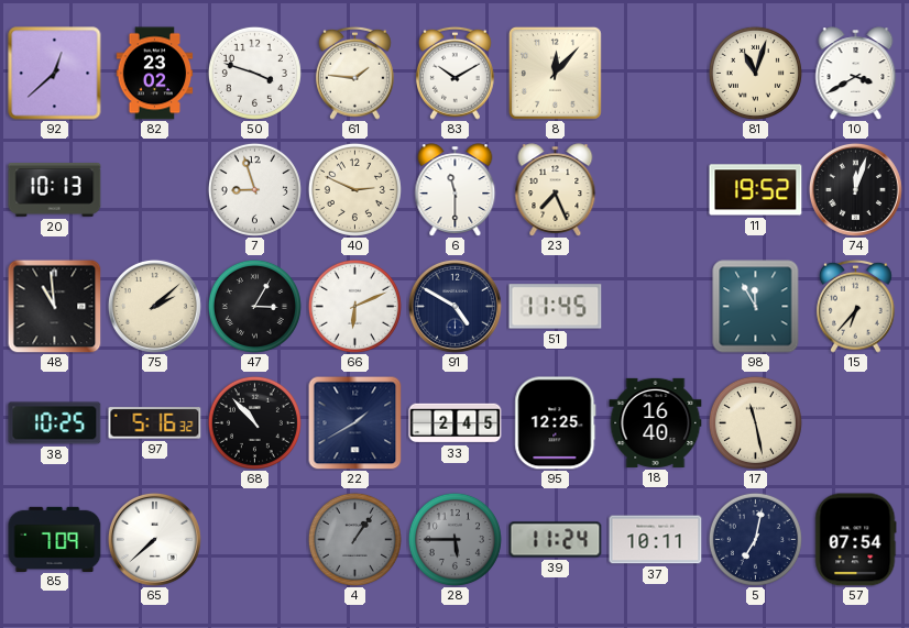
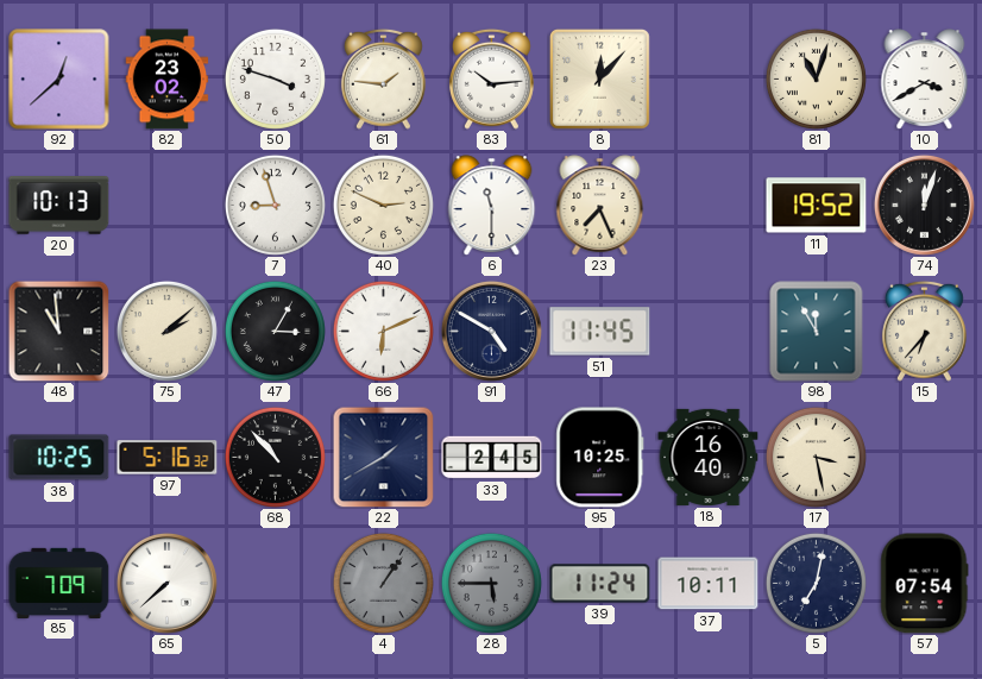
83: 10:10 -> 10:14 (491, 78)
95: 12:25 -> 10:25 (600, 458)
17: 11:28 -> 3:28 (816, 457)
